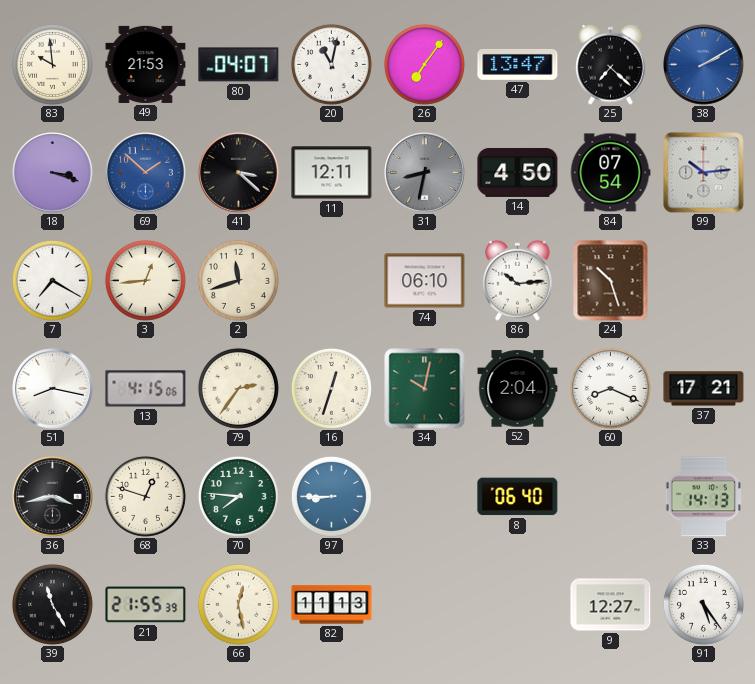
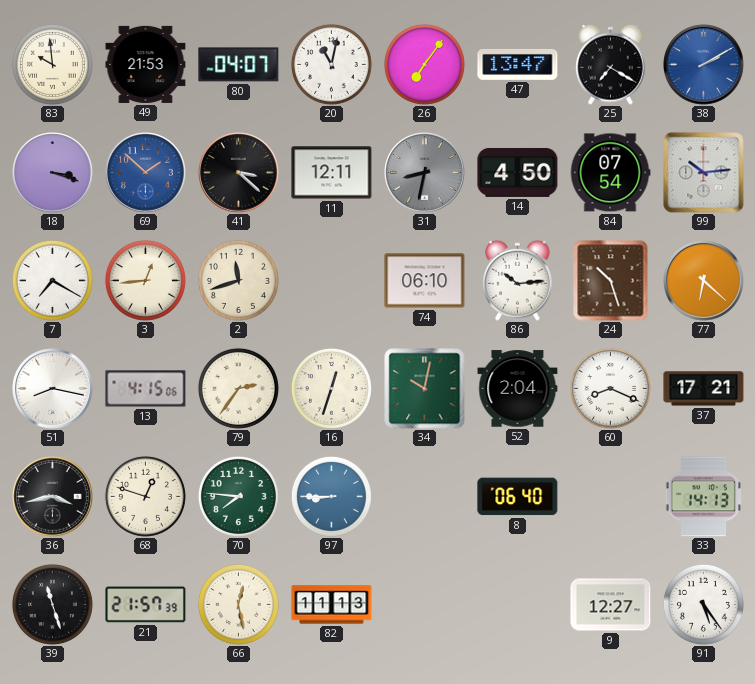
25: 7:22 -> 7:20 (611, 64)
77: none -> 6:22 (704, 281)
39: 11:25 -> 11:27 (52, 604)
21: 21:55 -> 21:57 (146, 605)
